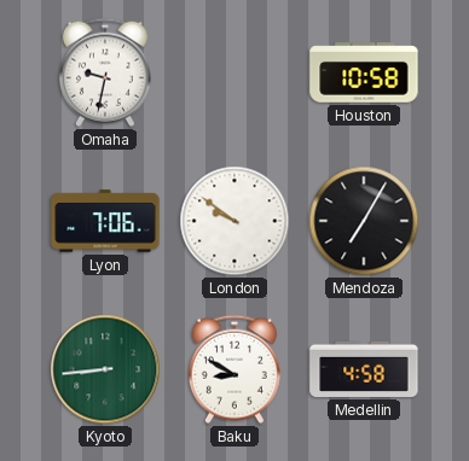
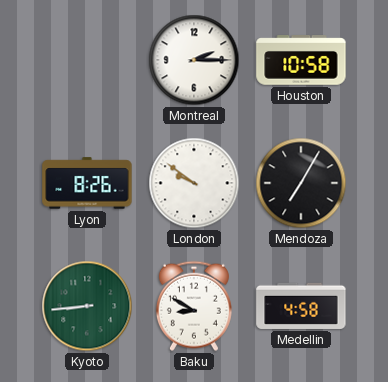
Omaha: 9:32 -> none (105, 72)
Montreal: none -> 2:15 (194, 60)
Lyon: 7:06 -> 8:26 (87, 183)
